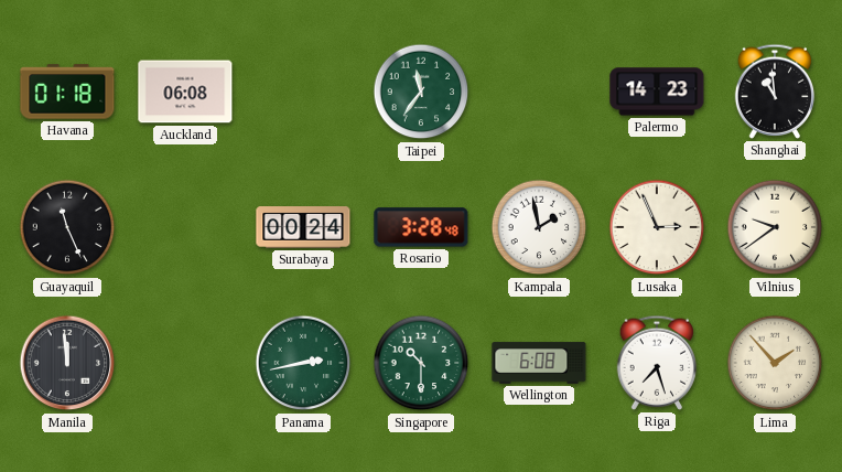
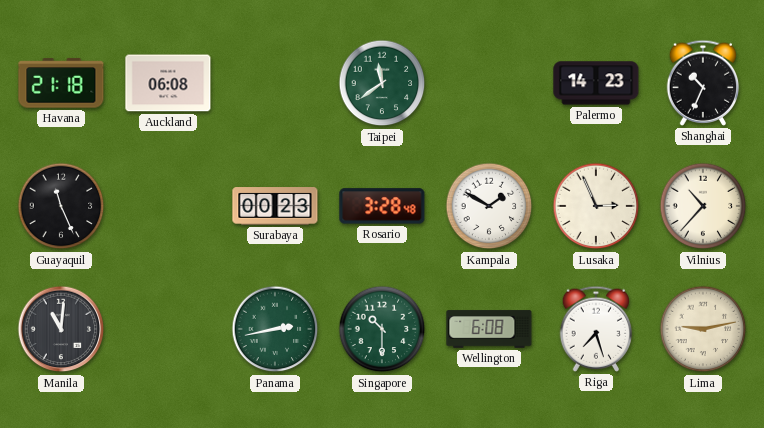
Havana: 01:18 -> 21:18 (61, 83)
Taipei: 11:36 -> 11:39 (382, 83)
Shanghai: 10:59 -> 10:34 (703, 83)
Surabaya: 00:24 -> 00:23 (275, 206)
Kampala: 1:58 -> 1:50 (489, 206)
Vilnius: 9:39 -> 10:37 (703, 206)
Manila: 11:59 -> 11:01 (61, 329)
Lima: 1:53 -> 9:13 (703, 329)
